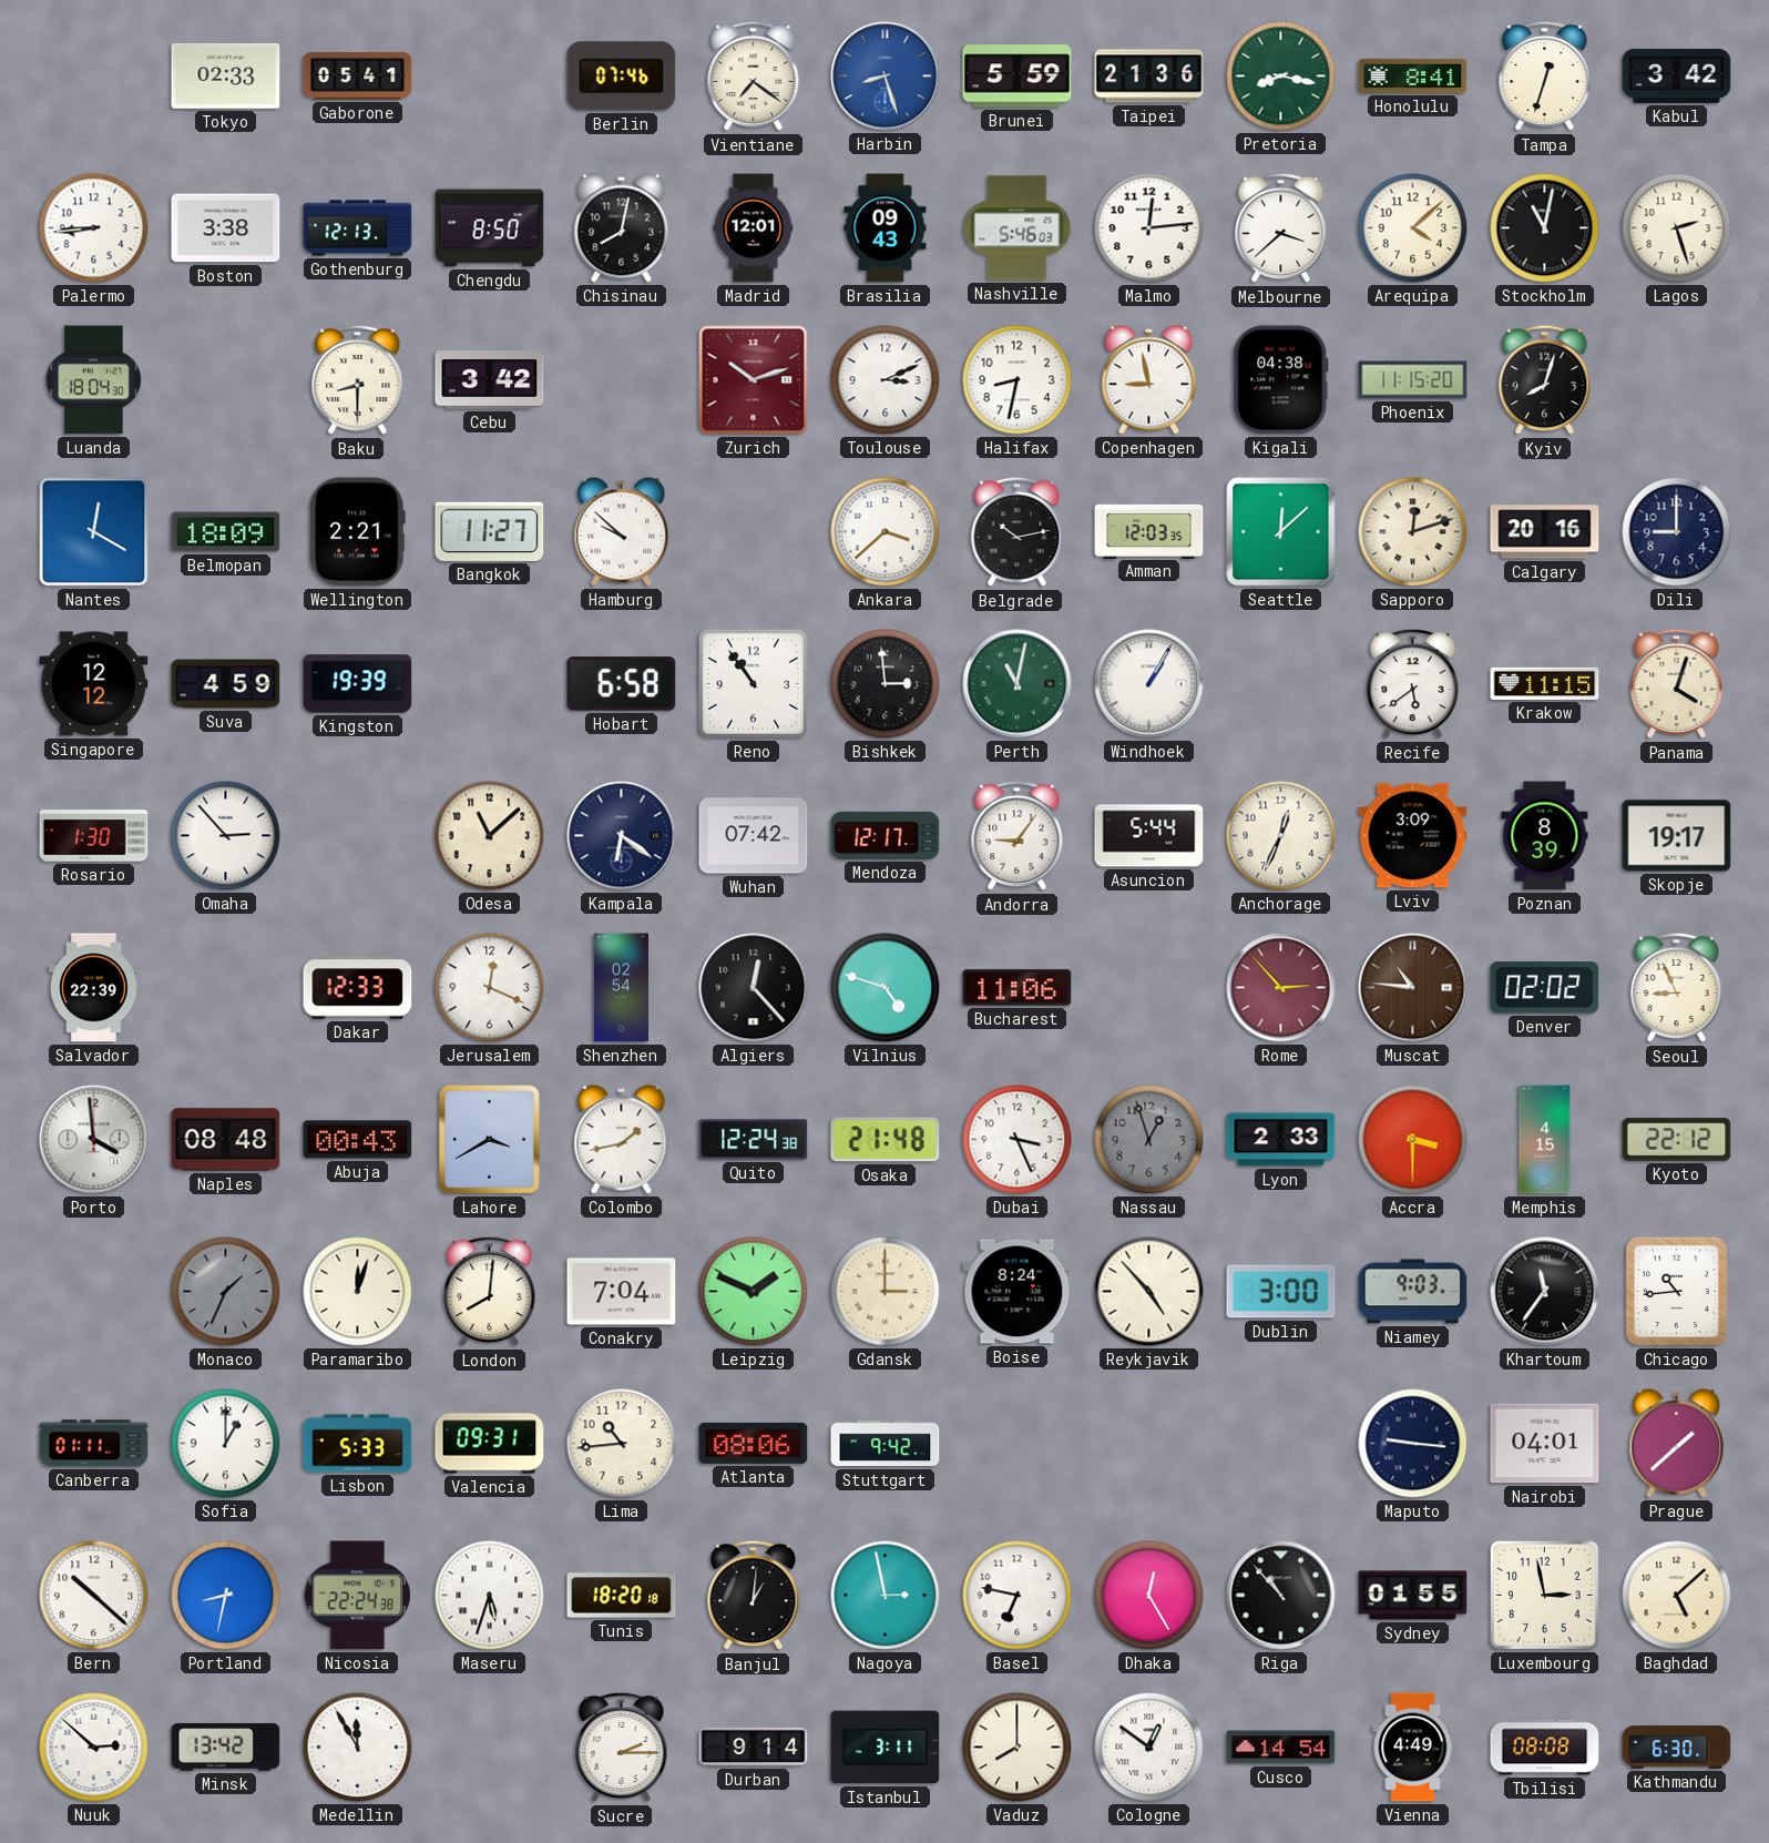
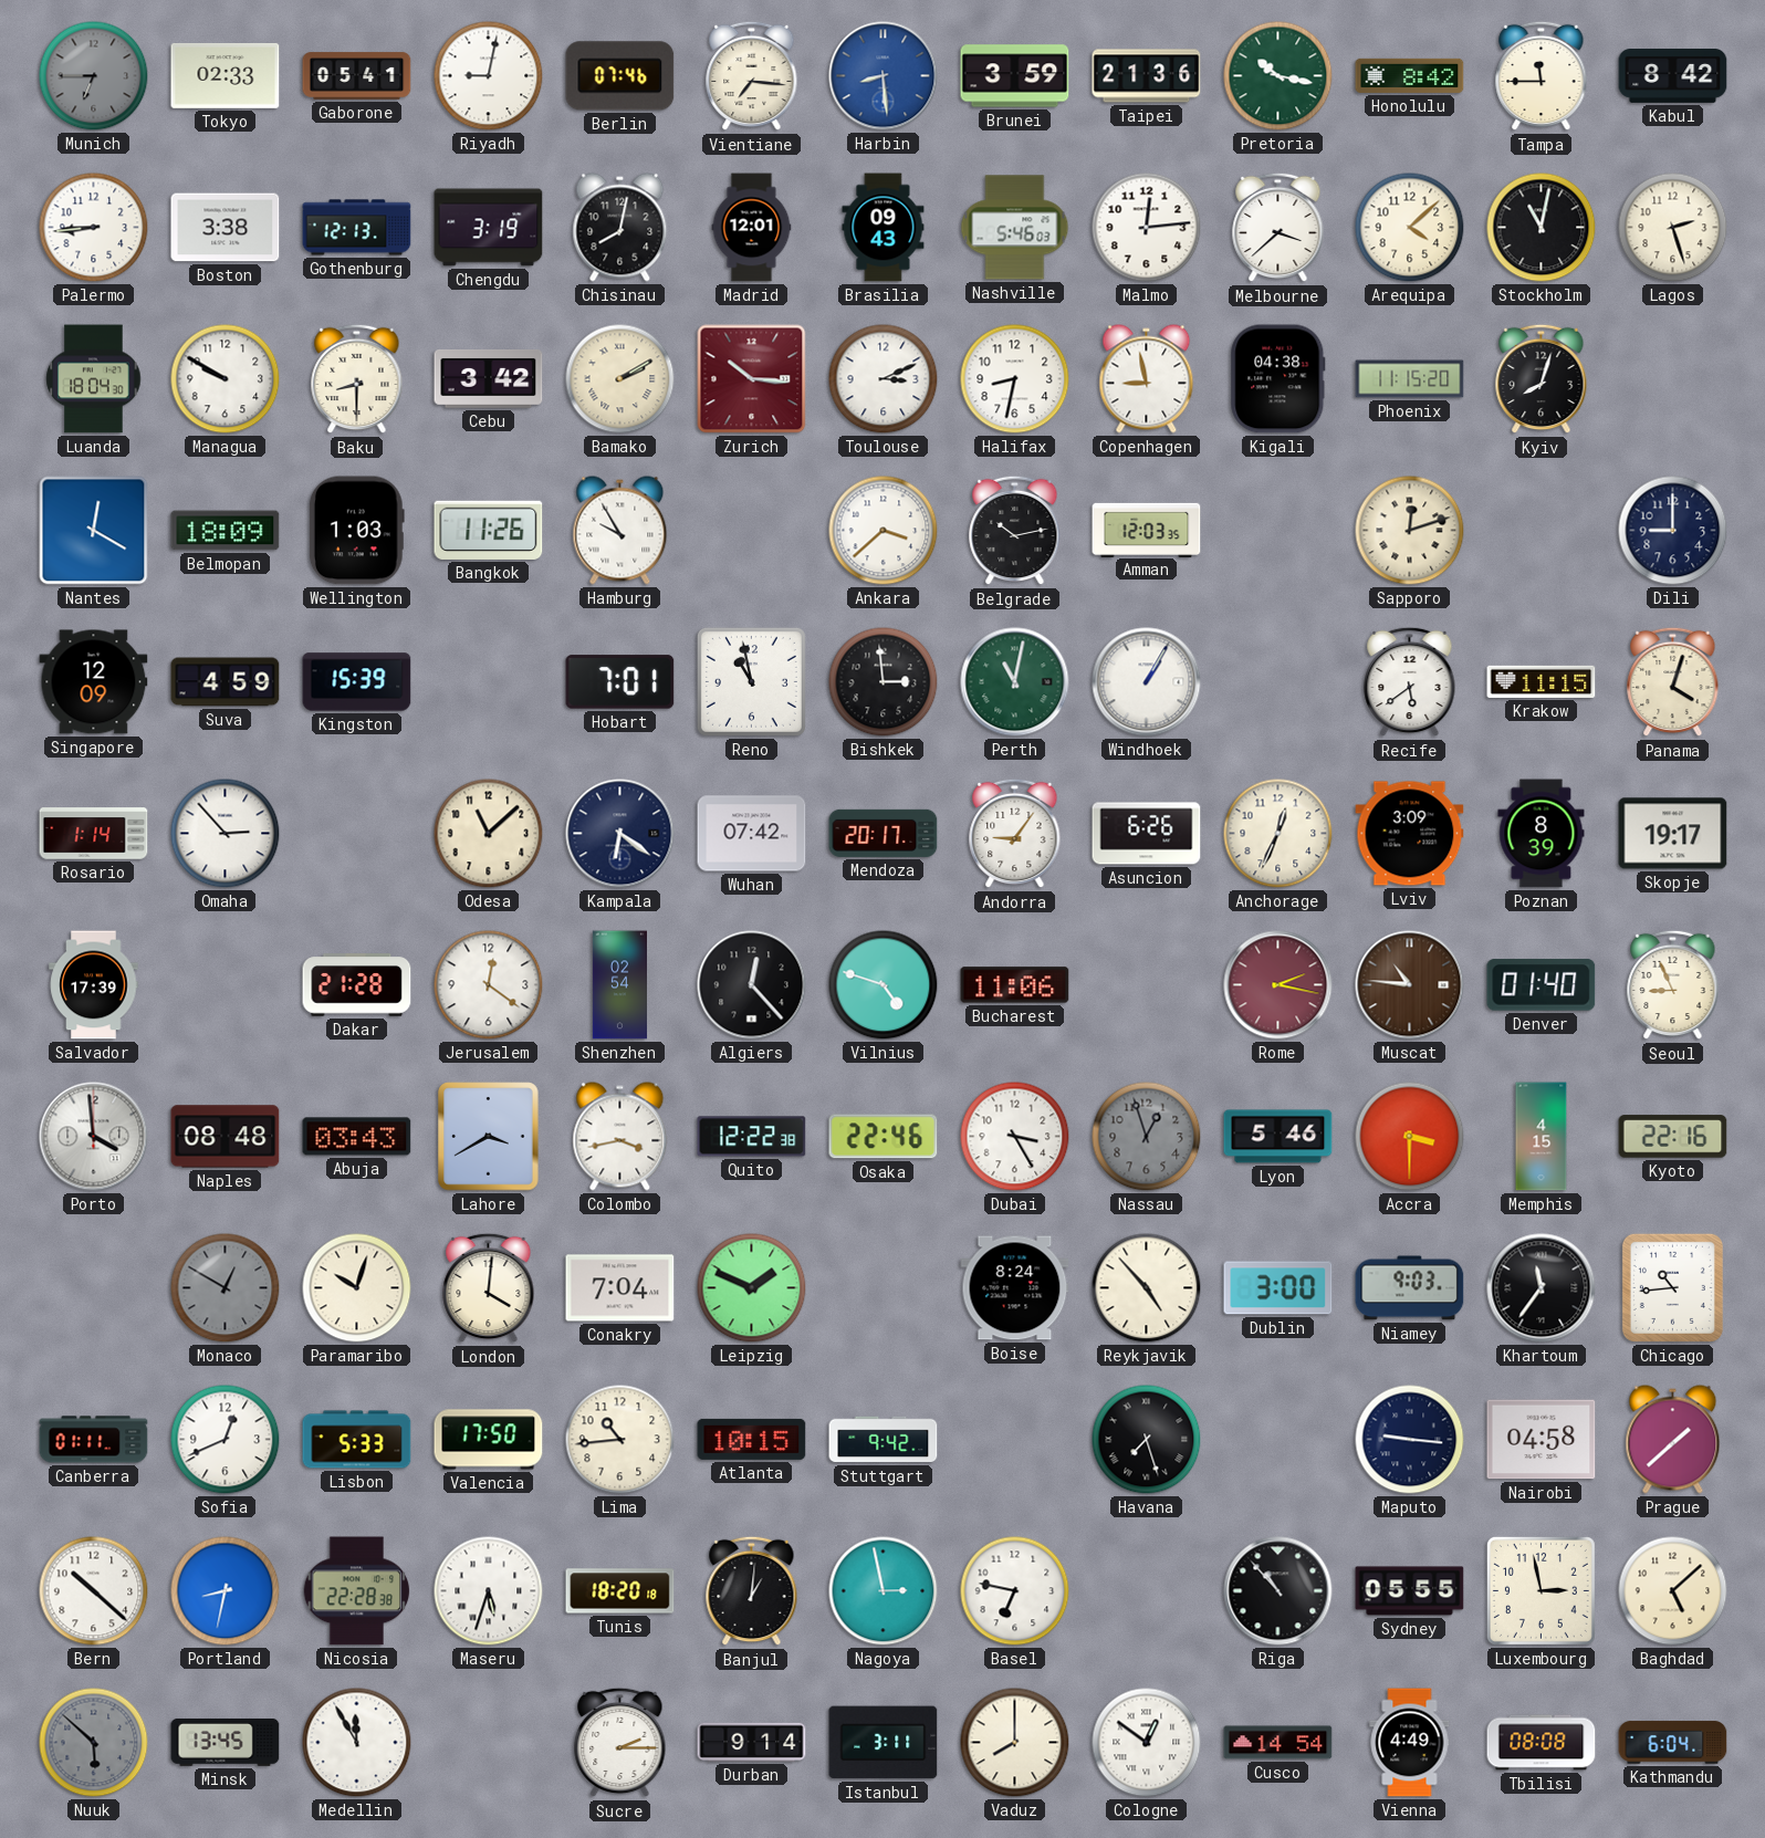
Munich: none -> 6:45 (94, 76)
Riyadh: none -> 9:02 (489, 76)
Vientiane: 7:21 -> 7:16 (752, 76)
Harbin: 8:27 -> 8:29 (884, 76)
Brunei: 5:59 -> 3:59 (1015, 76)
Pretoria: 8:17 -> 10:17 (1278, 76)
Honolulu: 8:41 -> 8:42 (1410, 75)
Tampa: 12:33 -> 11:45 (1542, 76)
Kabul: 3:42 -> 8:42 (1673, 76)
Chengdu: 8:50 -> 3:19 (489, 228)
Managua: none -> 9:50 (226, 379)
Bamako: none -> 2:10 (620, 379)
Zurich: 10:12 -> 10:16 (752, 379)
Wellington: 2:21 -> 1:03 (356, 531)
Bangkok: 11:27 -> 11:26 (489, 530)
Hamburg: 9:52 -> 9:55 (620, 531)
Seattle: 12:08 -> none (1281, 532)
Calgary: 20:16 -> none (1545, 532)
Singapore: 12:12 -> 12:09 (94, 682)
Kingston: 19:39 -> 15:39 (357, 682)
Hobart: 6:58 -> 7:01 (620, 682)
Reno: 10:54 -> 10:58 (751, 681)
Rosario: 1:30 -> 1:14 (94, 834)
Mendoza: 12:17 -> 20:17 (884, 833)
Asuncion: 5:44 -> 6:26 (1147, 834)
Salvador: 22:39 -> 17:39 (94, 985)
Dakar: 12:33 -> 21:28 (357, 985)
Jerusalem: 12:19 -> 12:21 (489, 985)
Rome: 2:53 -> 2:17 (1278, 985)
Denver: 02:02 -> 01:40 (1542, 985)
Abuja: 00:43 -> 03:43 (357, 1137)
Colombo: 1:43 -> 3:43 (620, 1137)
Quito: 12:24 -> 12:22 (752, 1137)
Osaka: 21:48 -> 22:46 (884, 1137)
Dubai: 3:26 -> 3:25 (1015, 1137)
Lyon: 2:33 -> 5:46 (1278, 1137)
Kyoto: 22:12 -> 22:16 (1673, 1137)
Monaco: 1:34 -> 12:50 (226, 1288)
Paramaribo: 12:03 -> 10:03 (357, 1288)
London: 8:01 -> 4:01 (489, 1288)
Gdansk: 3:00 -> none (886, 1292)
Sofia: 1:00 -> 12:41 (226, 1440)
Valencia: 09:31 -> 17:50 (489, 1440)
Atlanta: 08:06 -> 10:15 (752, 1439)
Havana: none -> 7:27 (1147, 1440)
Nairobi: 04:01 -> 04:58 (1542, 1440)
Nicosia: 22:24 -> 22:28 (357, 1591)
Dhaka: 12:25 -> none (1149, 1596)
Sydney: 01:55 -> 05:55 (1410, 1591)
Nuuk: 2:52 -> 5:52 (94, 1743)
Nuuk dial: white -> grey (94, 1743)
Minsk: 13:42 -> 13:45 (226, 1742)
Kathmandu: 6:30 -> 6:04 (1673, 1743)
